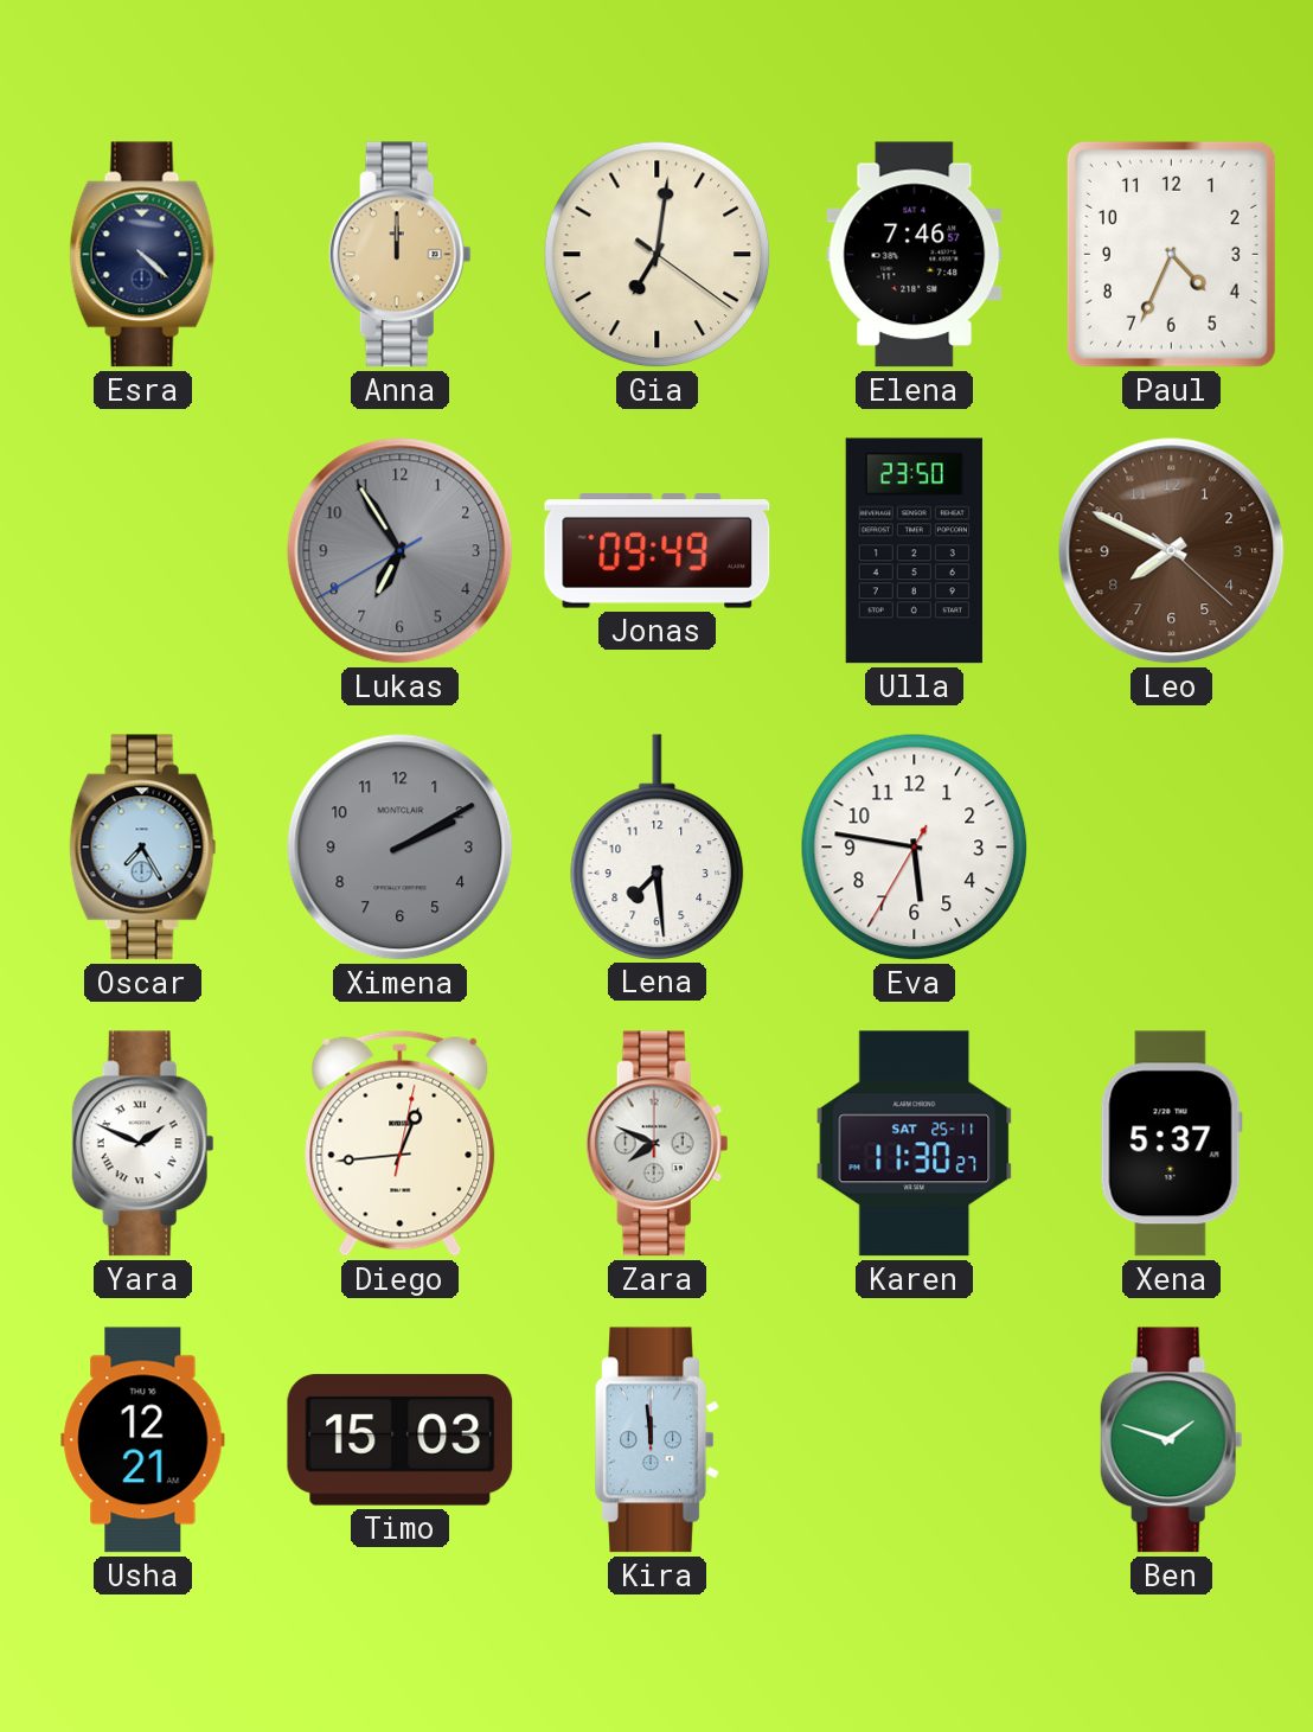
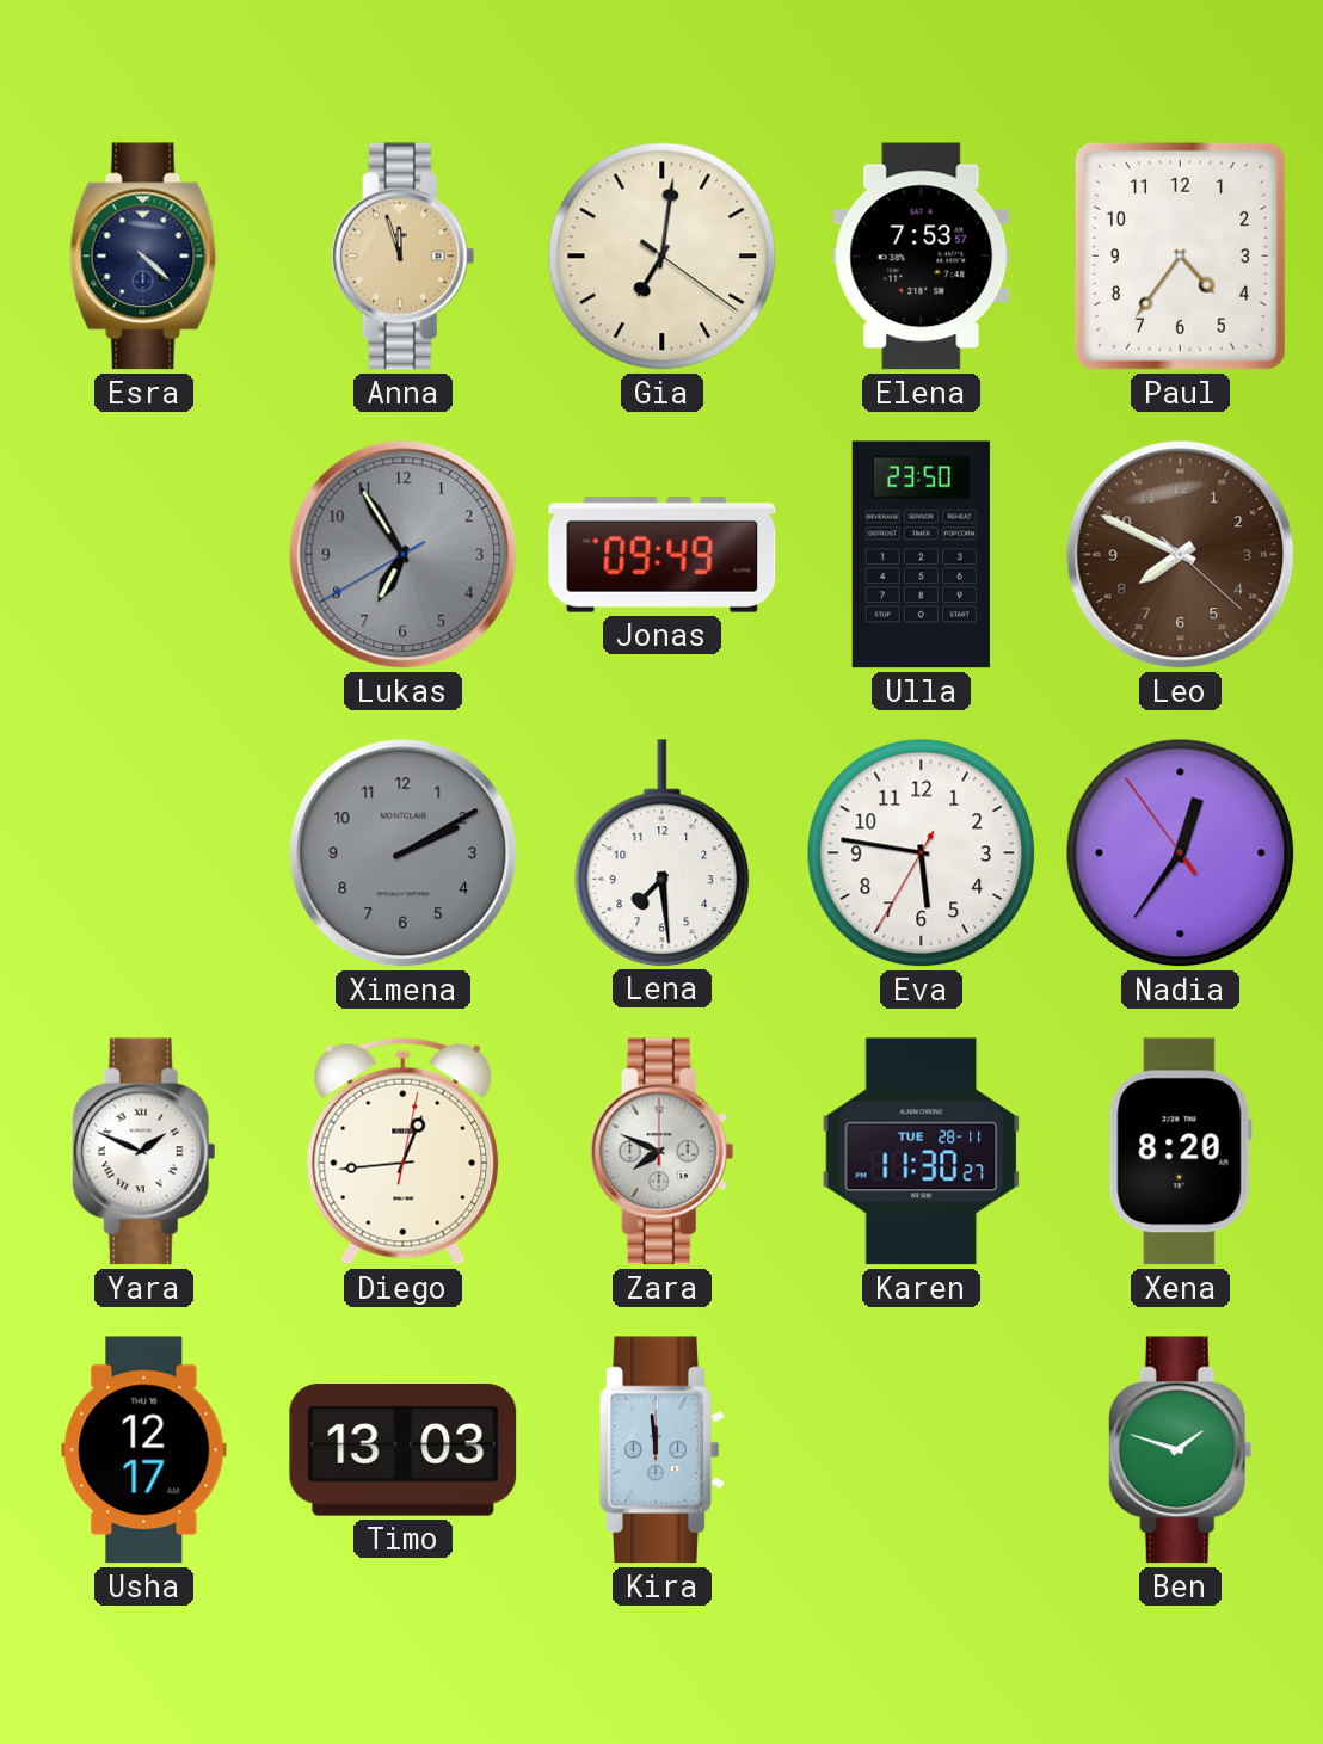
Anna: 12:00 -> 11:57 (402, 257)
Elena: 7:46 -> 7:53 (922, 257)
Paul: 4:34 -> 4:36 (1180, 255)
Oscar: 7:25 -> none (143, 848)
Nadia: none -> 12:35 (1181, 853)
Karen date: SAT 25-11 -> TUE 28-11 (922, 1152)
Xena: 5:37 -> 8:20 (1180, 1152)
Usha: 12:21 -> 12:17 (144, 1450)
Timo: 15:03 -> 13:03 (404, 1450)
